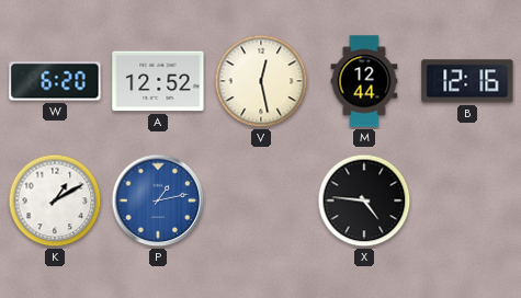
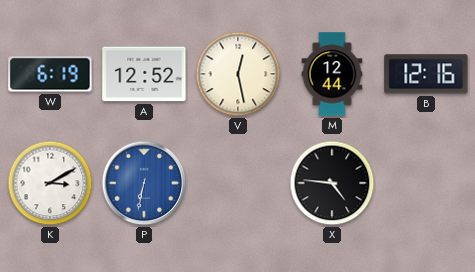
W: 6:20 -> 6:19 (50, 74)
K: 1:10 -> 3:10 (50, 183)
P: 1:13 -> 6:32 (144, 183)
